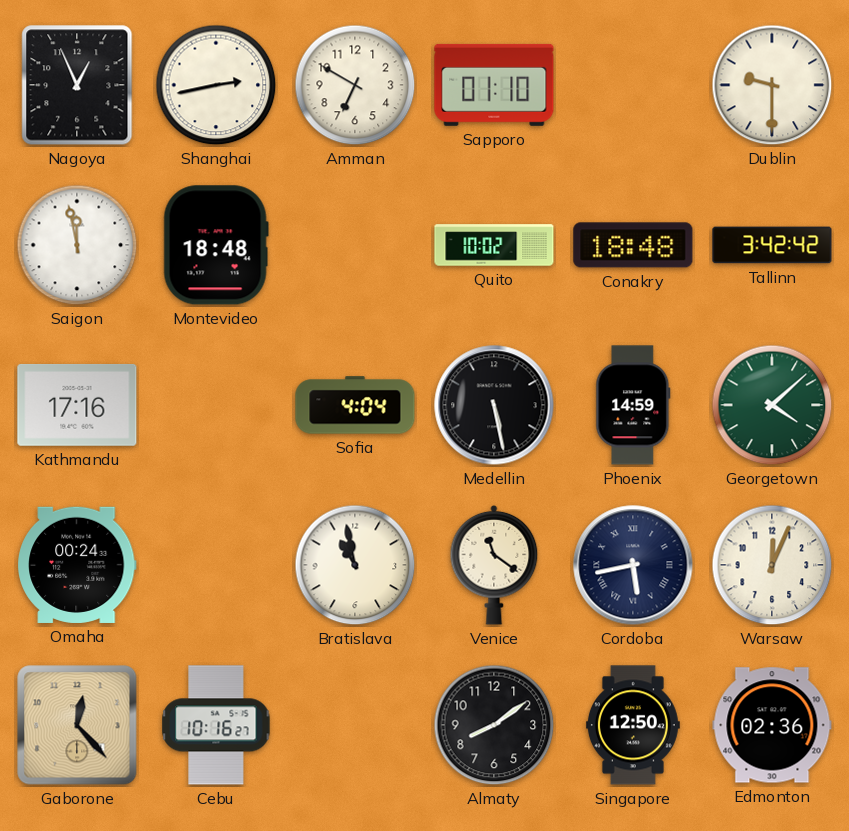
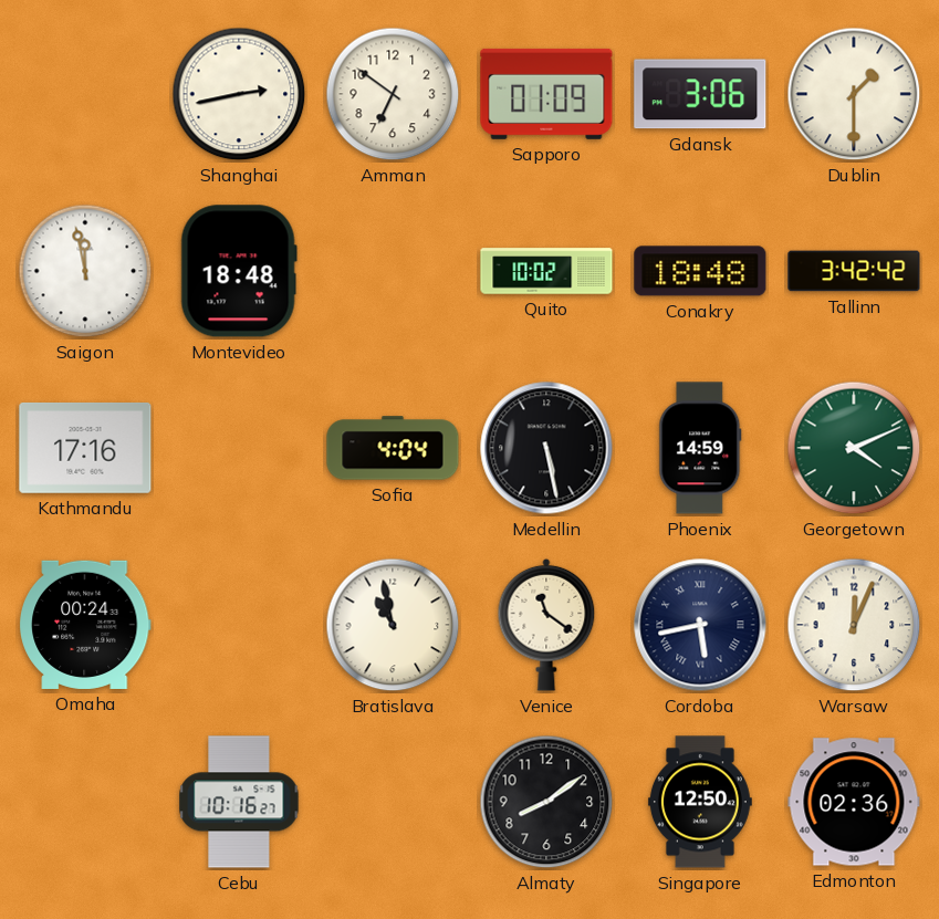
Nagoya: 12:56 -> none (77, 85)
Amman: 6:50 -> 6:51 (393, 94)
Sapporo: 01:10 -> 01:09 (546, 94)
Gdansk: none -> 3:06 (700, 94)
Dublin: 9:30 -> 1:30 (854, 94)
Georgetown: 4:08 -> 4:11 (854, 448)
Gaborone: 12:23 -> none (77, 725)
